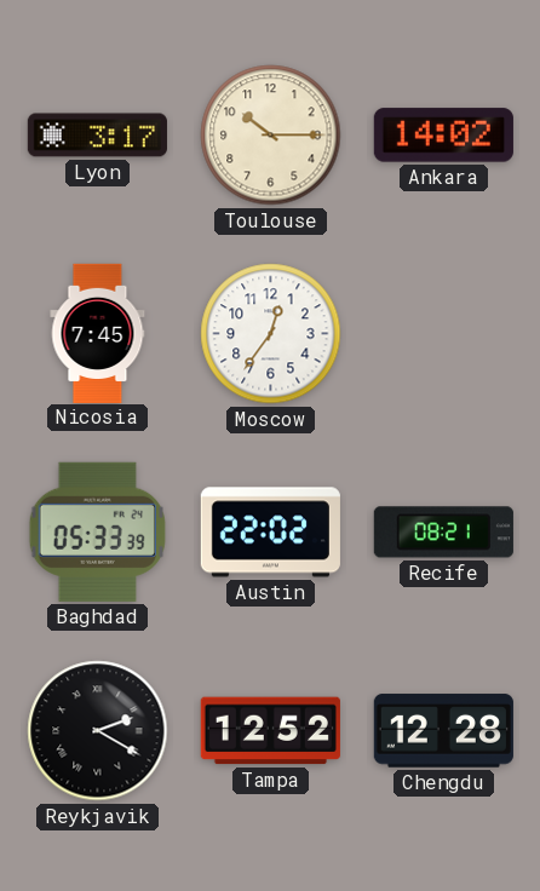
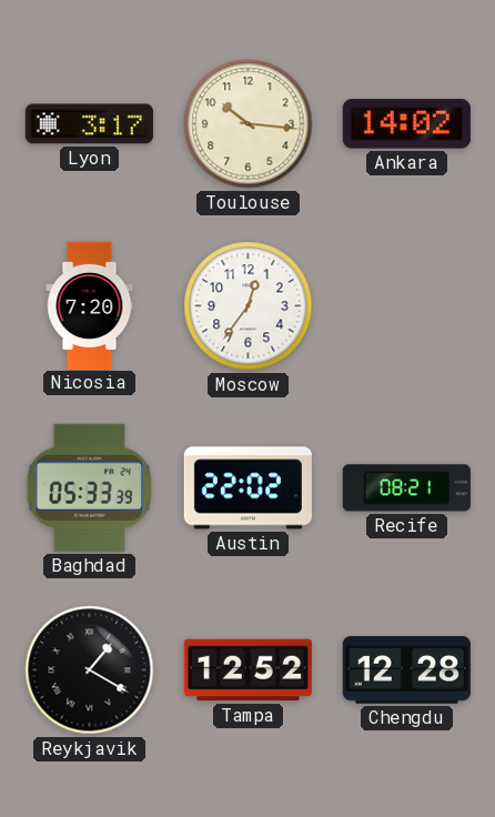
Toulouse: 10:15 -> 10:16 (249, 124)
Nicosia: 7:45 -> 7:20 (90, 305)
Reykjavik: 2:20 -> 1:20 (90, 670)
